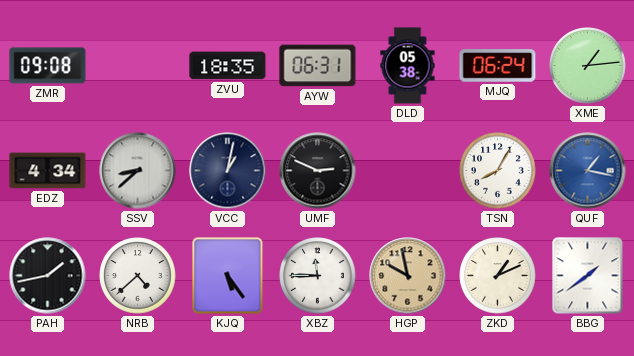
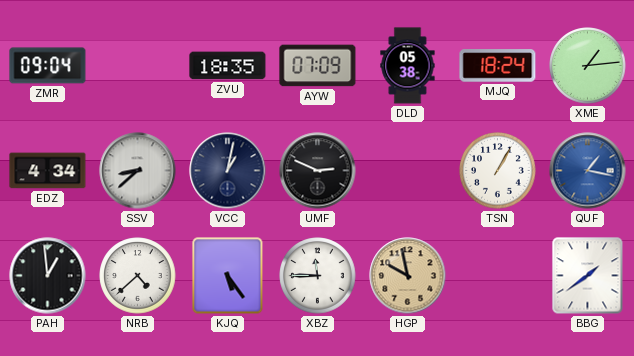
ZMR: 09:08 -> 09:04 (48, 66)
AYW: 06:31 -> 07:09 (318, 66)
MJQ: 06:24 -> 18:24 (498, 66)
TSN: 8:05 -> 1:05 (498, 171)
PAH: 1:43 -> 12:59 (48, 276)
ZKD: 1:11 -> none (498, 276)
